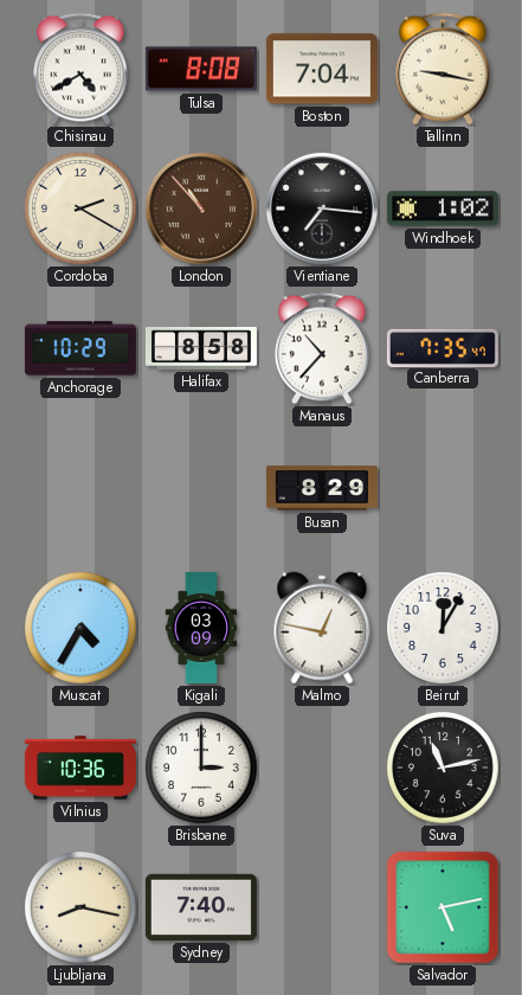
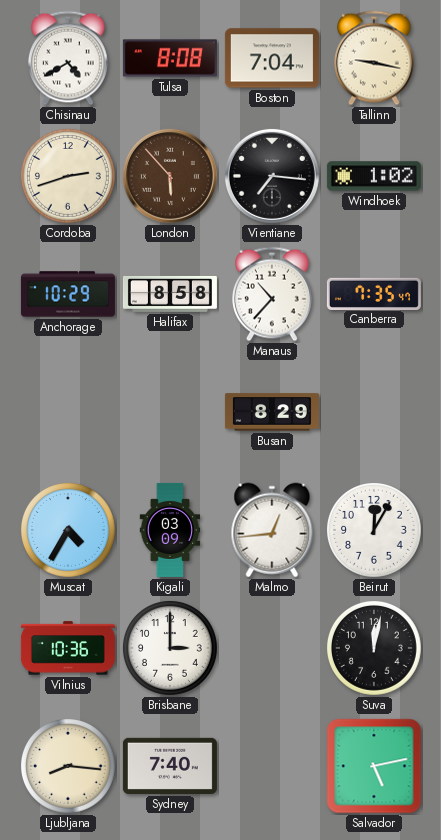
Cordoba: 2:20 -> 2:42 (69, 177)
London: 10:53 -> 5:53 (170, 176)
Malmo: 12:47 -> 12:44 (272, 530)
Suva: 11:13 -> 12:02 (375, 649)
Ljubljana: 8:17 -> 8:16 (69, 767)
